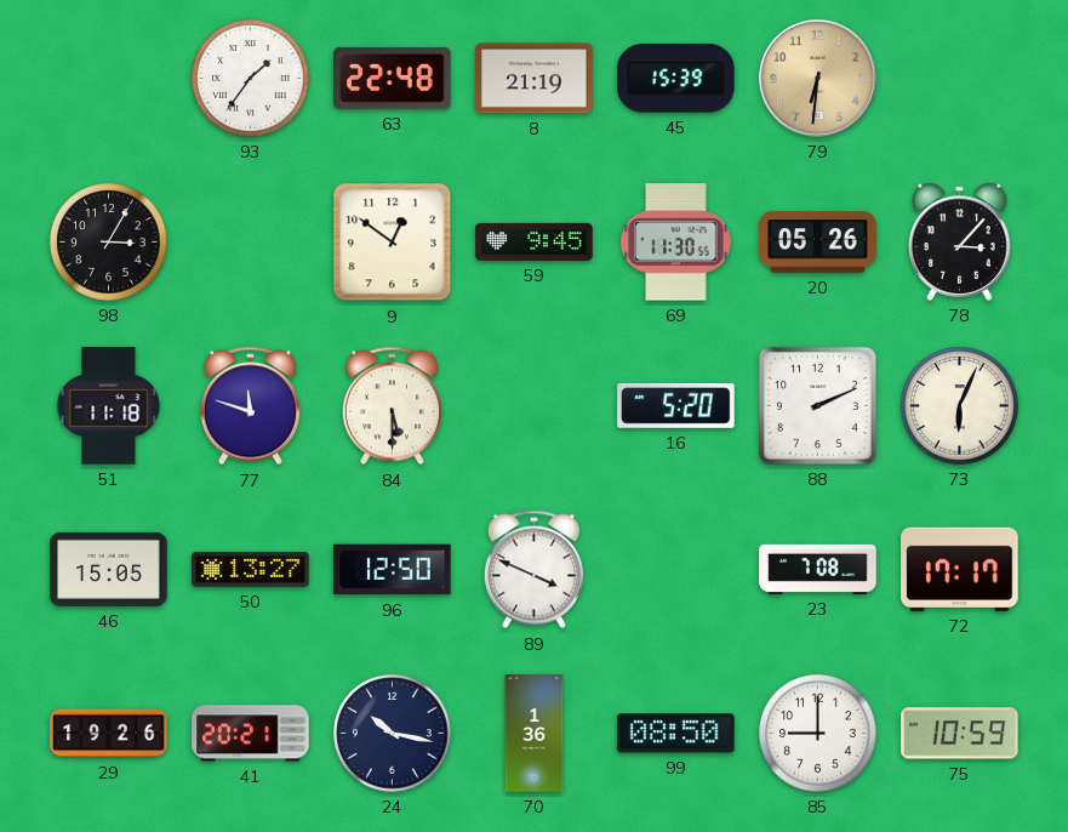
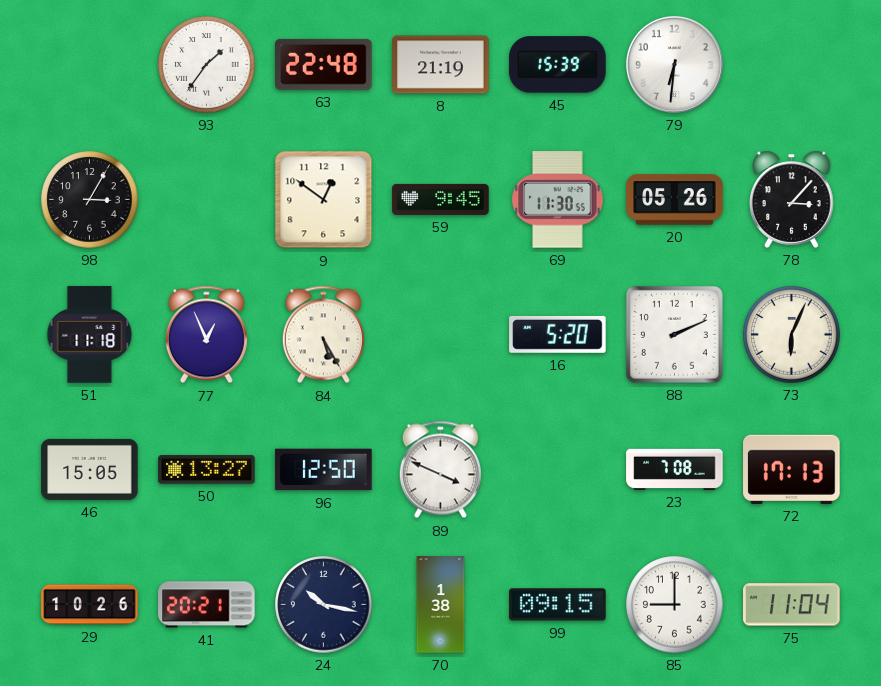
79 dial: champagne -> white (674, 64)
77: 11:48 -> 12:56 (206, 335)
84: 5:30 -> 5:25 (323, 335)
72: 17:17 -> 17:13 (792, 469)
29: 19:26 -> 10:26 (90, 605)
70: 1:36 -> 1:38 (441, 605)
99: 08:50 -> 09:15 (558, 605)
75: 10:59 -> 11:04 (792, 605)
